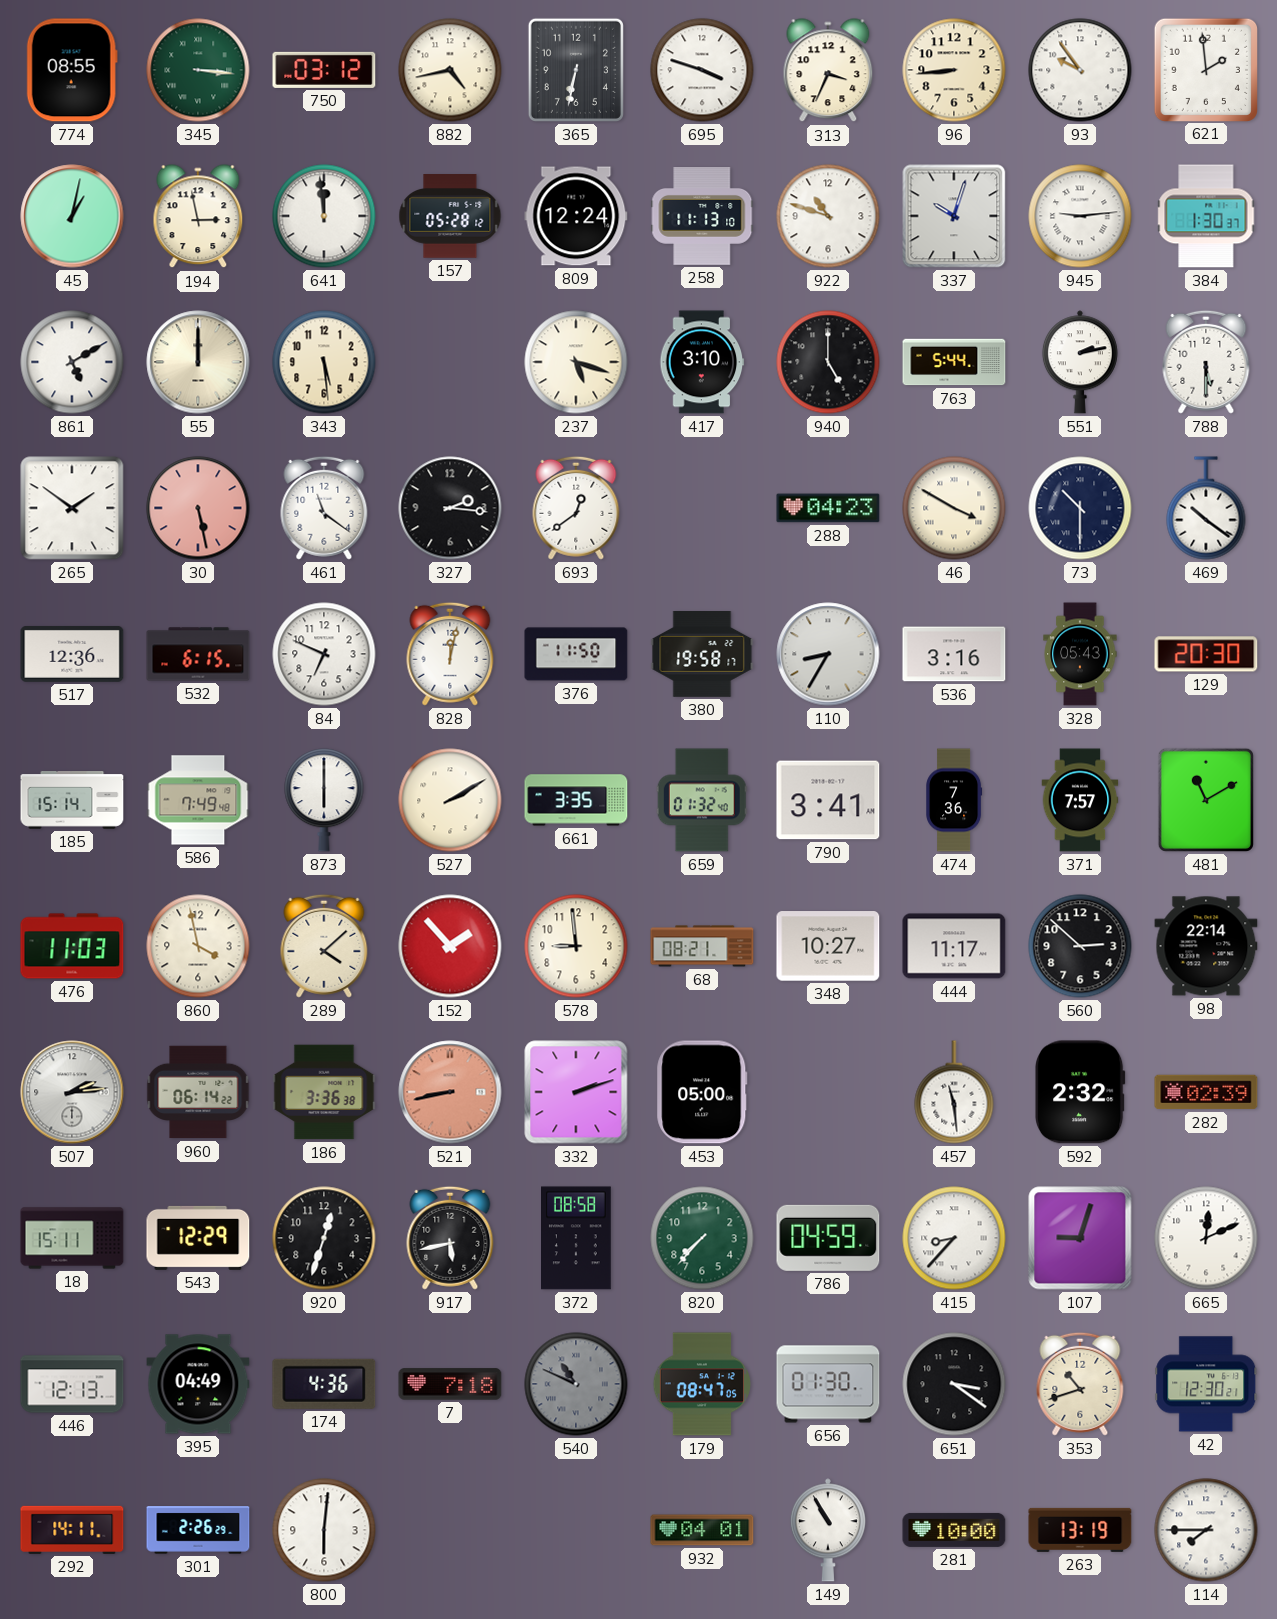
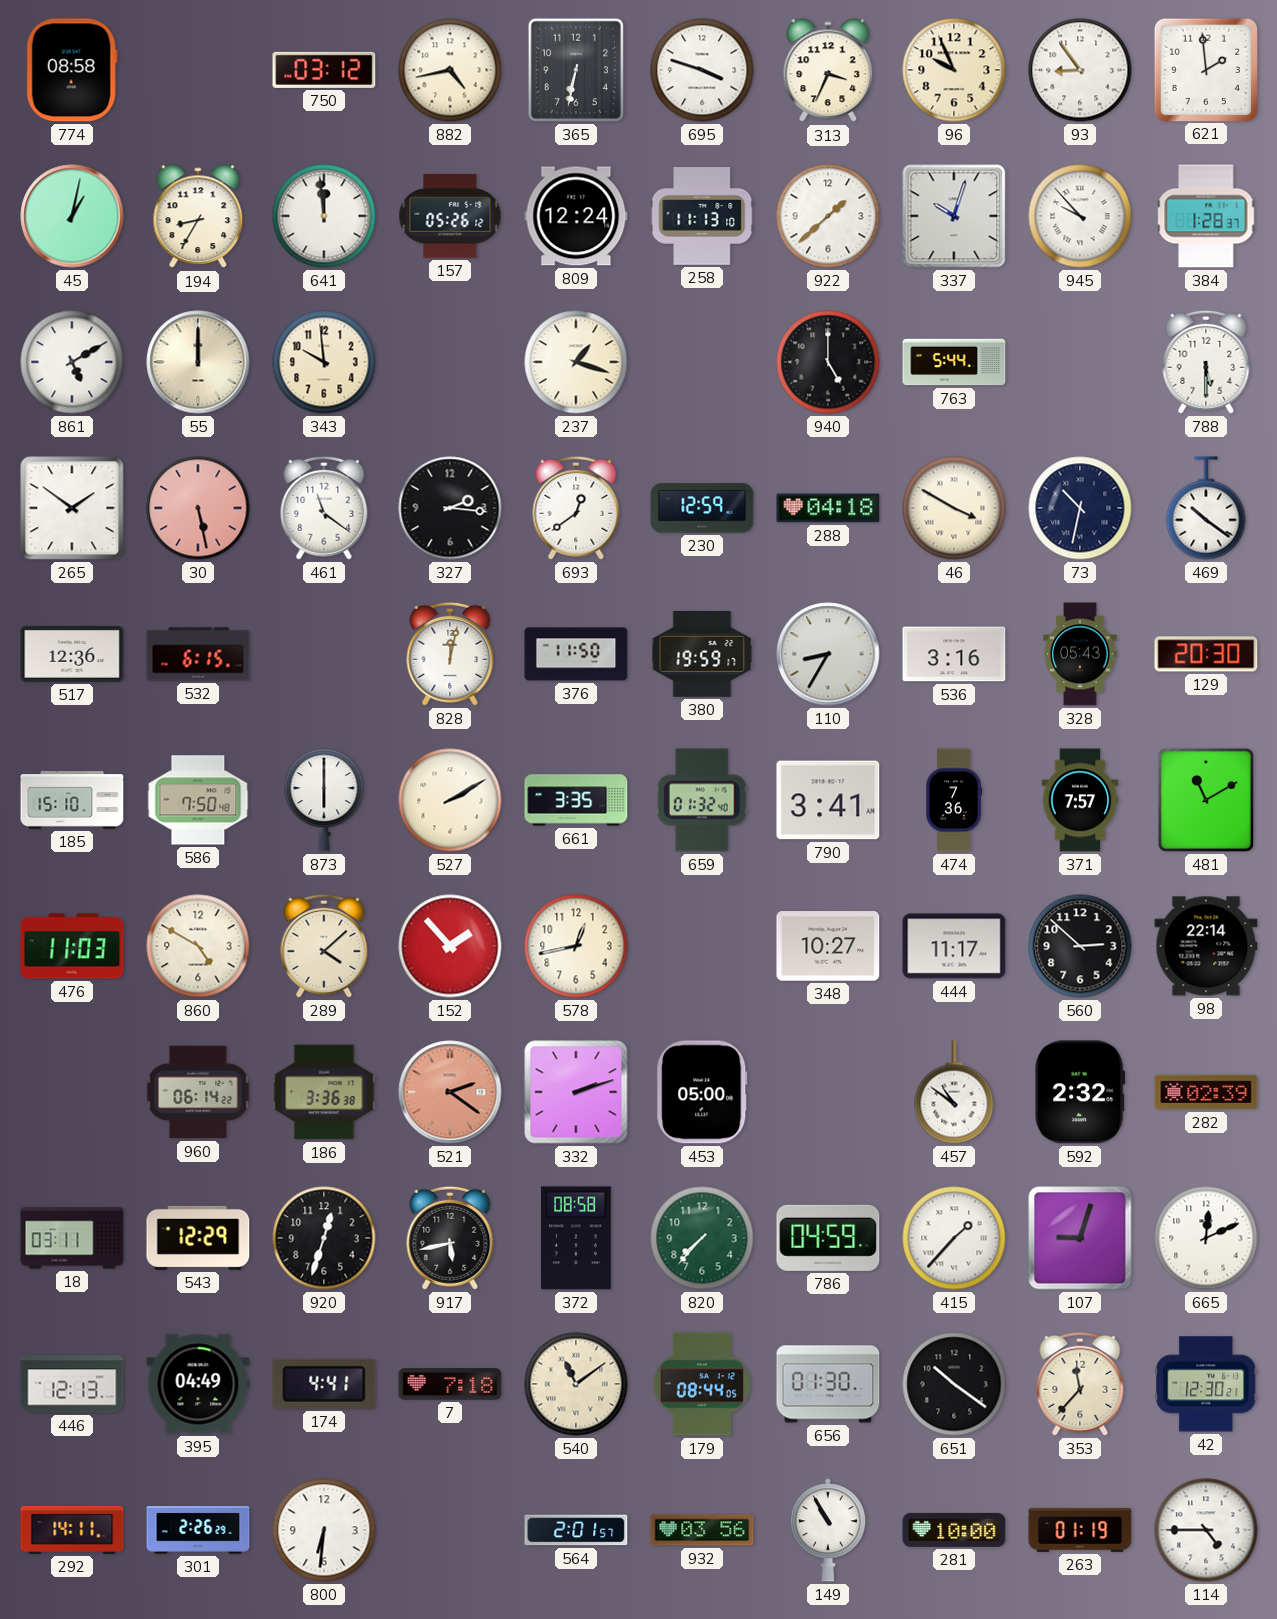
774: 08:55 -> 08:58 (72, 70)
345: 3:16 -> none (198, 70)
96: 8:44 -> 9:56 (954, 70)
93: 9:54 -> 8:54 (1080, 70)
194: 2:58 -> 8:35 (198, 217)
157: 05:28 -> 05:26 (450, 216)
922: 10:48 -> 1:38 (828, 216)
945: 9:14 -> 9:53 (1080, 216)
384: 1:30 -> 1:28 (1206, 216)
343: 5:29 -> 9:59 (324, 362)
237: 5:18 -> 1:18 (576, 362)
417: 3:10 -> none (702, 362)
551: 2:13 -> none (1080, 362)
230: none -> 12:59 (702, 508)
288: 04:23 -> 04:18 (828, 508)
73: 10:30 -> 10:32 (1080, 508)
84: 6:49 -> none (324, 654)
380: 19:58 -> 19:59 (702, 655)
185: 15:14 -> 15:10 (72, 801)
586: 7:49 -> 7:50 (198, 800)
860: 3:58 -> 4:50 (198, 946)
578: 8:59 -> 12:43 (576, 946)
68: 08:21 -> none (702, 946)
507: 2:14 -> none (72, 1092)
521: 8:43 -> 2:21 (450, 1092)
457: 11:29 -> 10:51 (954, 1092)
18: 15:11 -> 03:11 (72, 1238)
415: 8:37 -> 1:37 (954, 1238)
174: 4:36 -> 4:41 (324, 1384)
540: 10:49 -> 11:09 (576, 1384)
540 dial: grey -> cream (576, 1384)
179: 08:47 -> 08:44 (702, 1384)
651: 3:21 -> 10:21 (954, 1384)
353: 10:42 -> 11:37 (1080, 1384)
800: 6:01 -> 6:31 (324, 1530)
564: none -> 2:01 (576, 1530)
932: 04:01 -> 03:56 (702, 1530)
263: 13:19 -> 01:19 (1080, 1530)
114: 7:45 -> 4:45 (1206, 1530)
